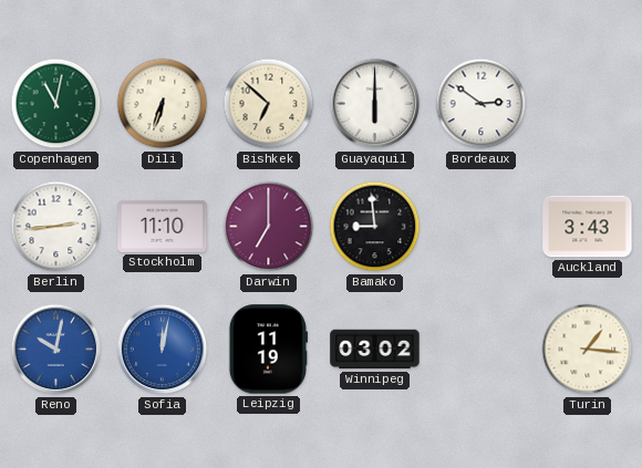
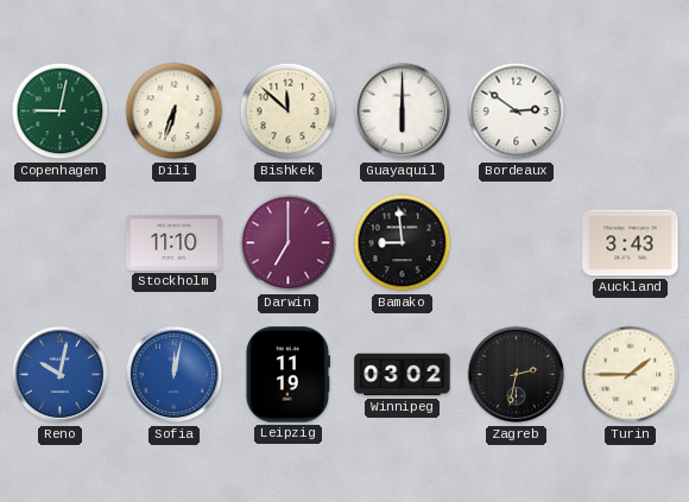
Copenhagen: 11:02 -> 9:02 (61, 112)
Bishkek: 6:52 -> 11:52 (289, 112)
Berlin: 2:44 -> none (56, 227)
Zagreb: none -> 2:32 (517, 375)
Turin: 1:16 -> 1:45 (631, 375)
